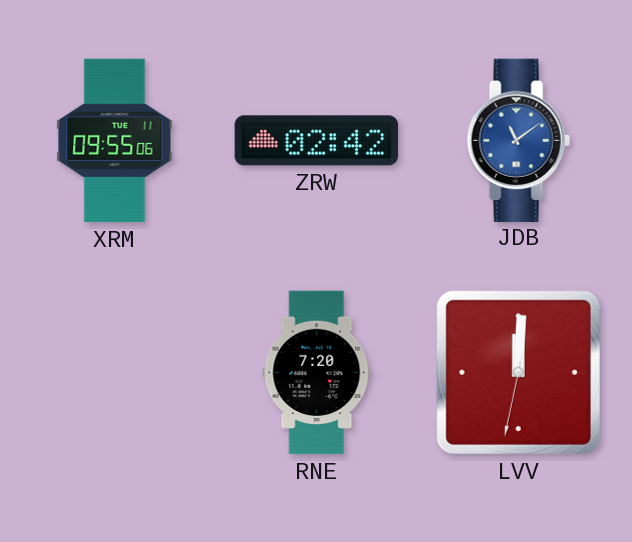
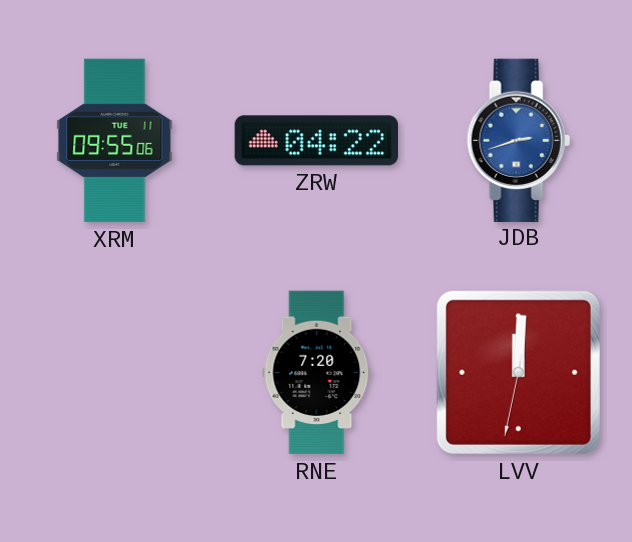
ZRW: 02:42 -> 04:22 (316, 141)
JDB: 11:09 -> 2:42 (518, 140)
